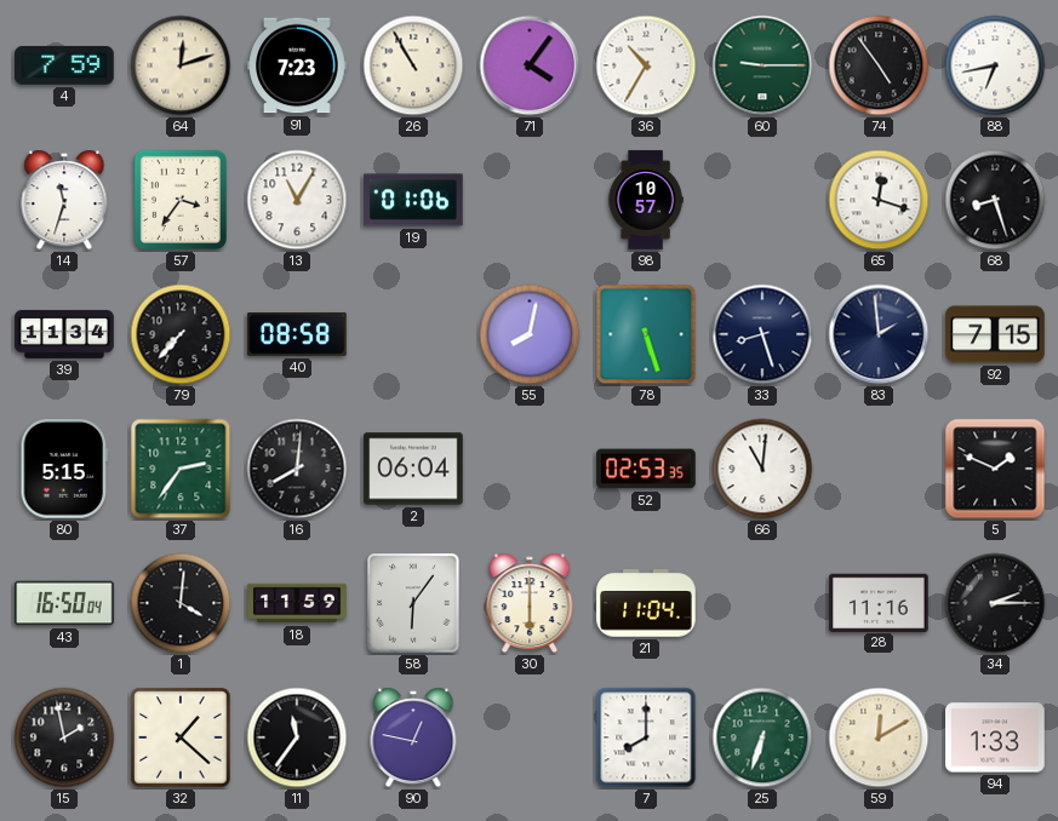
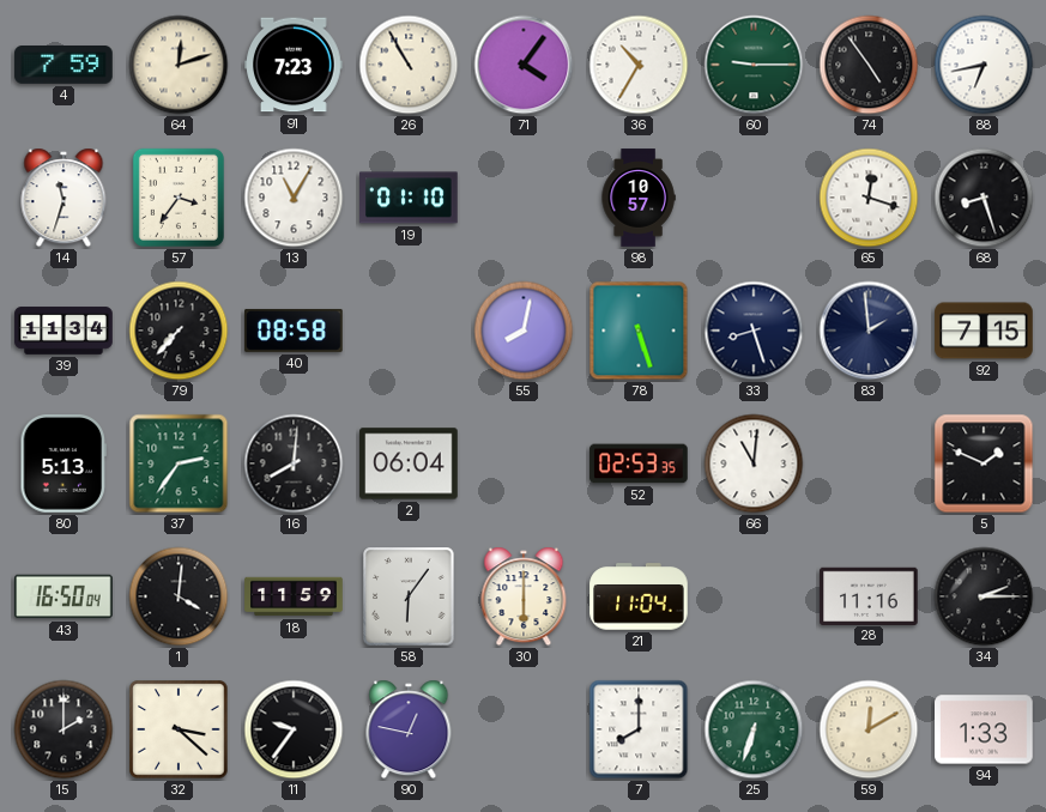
19: 01:06 -> 01:10 (410, 198)
80: 5:15 -> 5:13 (62, 463)
15: 1:58 -> 2:00 (64, 729)
32: 1:22 -> 3:22 (179, 729)
11: 11:36 -> 9:36 (294, 729)
